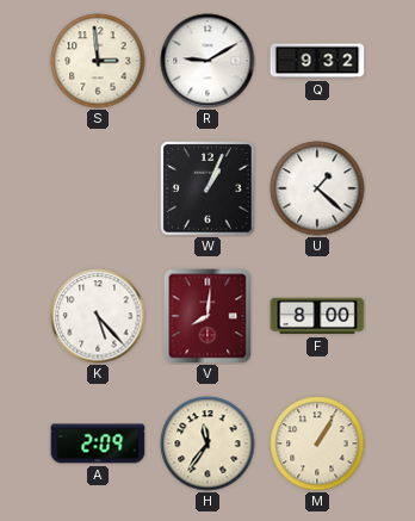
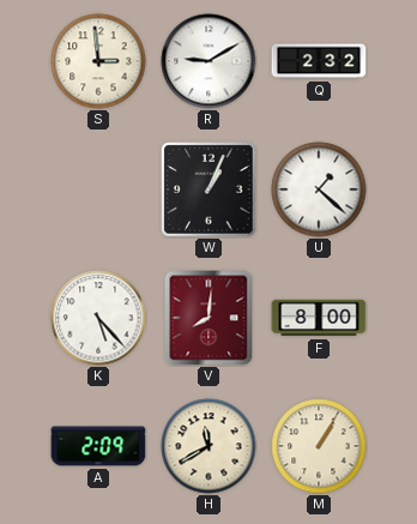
Q: 9:32 -> 2:32 (319, 61)
H: 11:36 -> 11:40 (208, 446)
